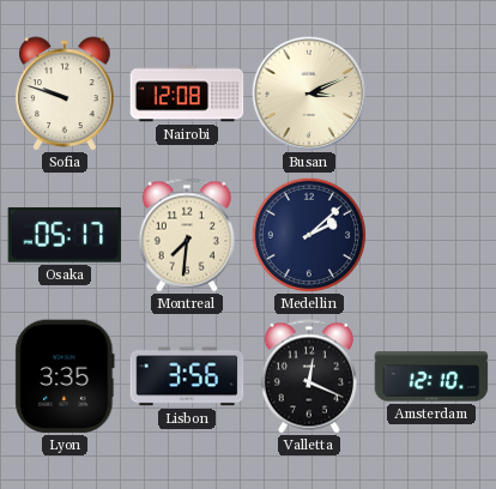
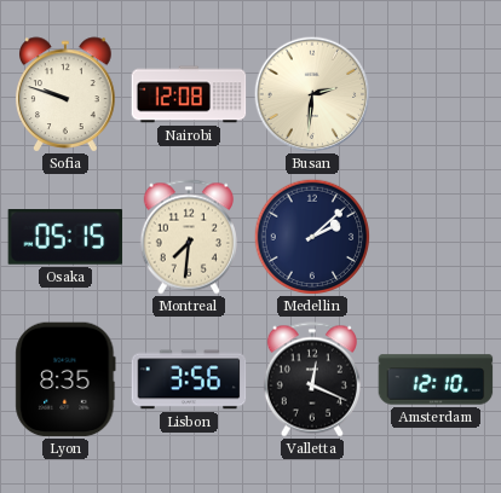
Busan: 3:11 -> 2:31 (312, 94)
Osaka: 05:17 -> 05:15 (65, 238)
Lyon: 3:35 -> 8:35 (65, 379)
